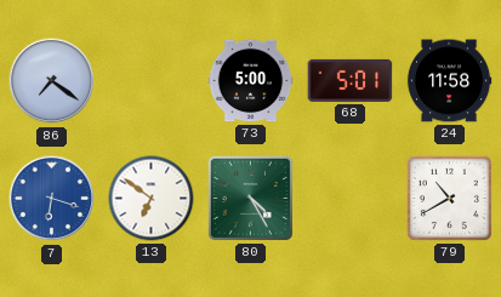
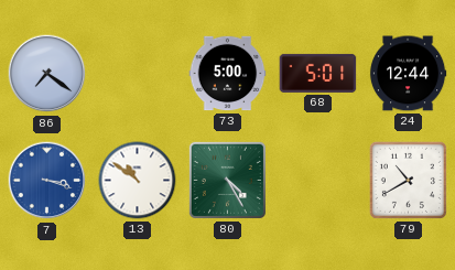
24: 11:58 -> 12:44 (408, 74)
7: 6:18 -> 3:18 (47, 181)
13: 6:51 -> 10:51 (138, 181)
